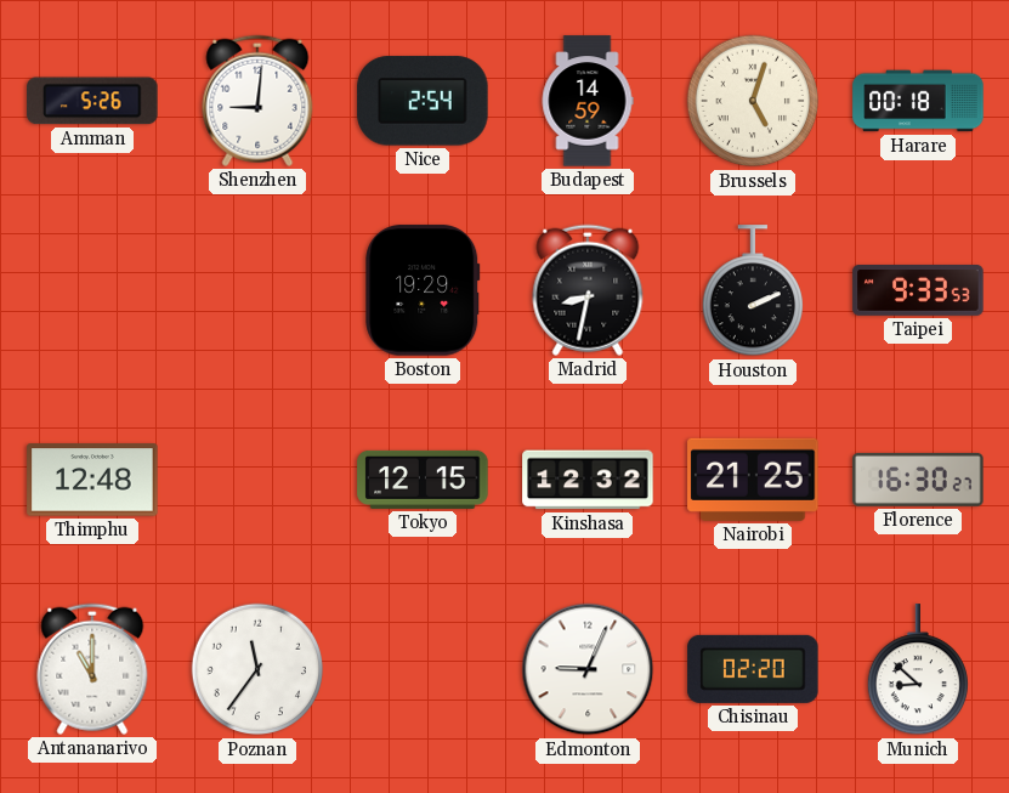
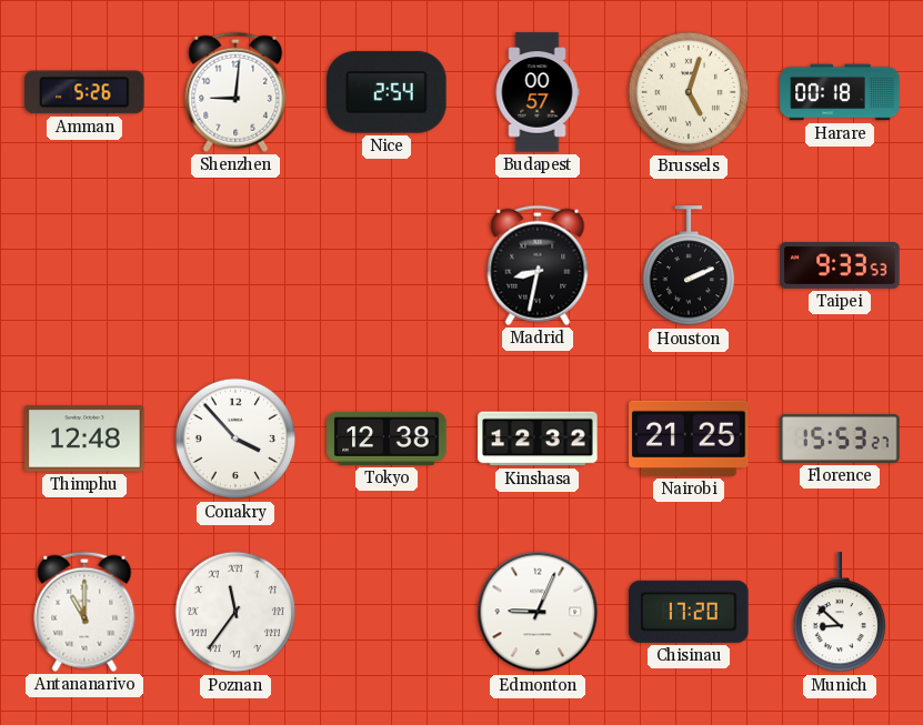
Budapest: 14:59 -> 00:57 (538, 92)
Boston: 19:29 -> none (423, 290)
Conakry: none -> 3:53 (235, 439)
Tokyo: 12:15 -> 12:38 (387, 439)
Florence: 16:30 -> 15:53 (840, 439)
Poznan numerals: Arabic -> Roman (235, 612)
Chisinau: 02:20 -> 17:20 (689, 612)
